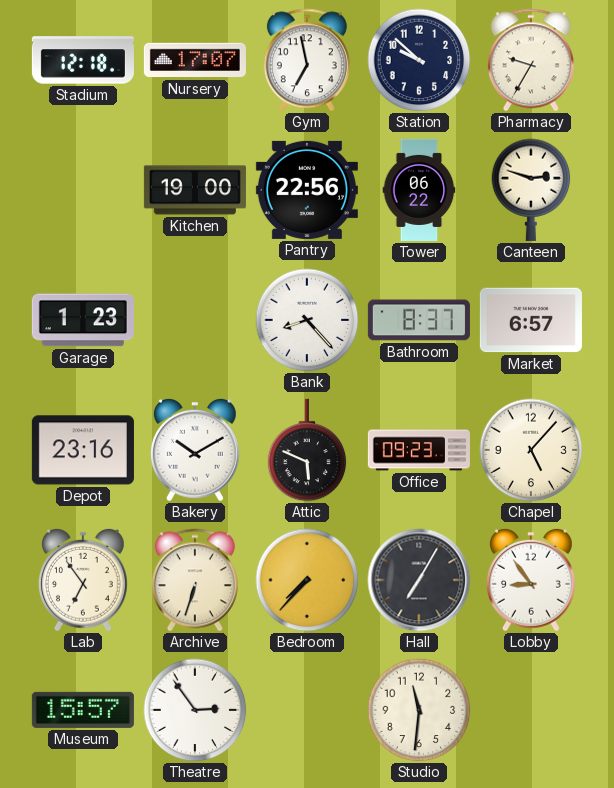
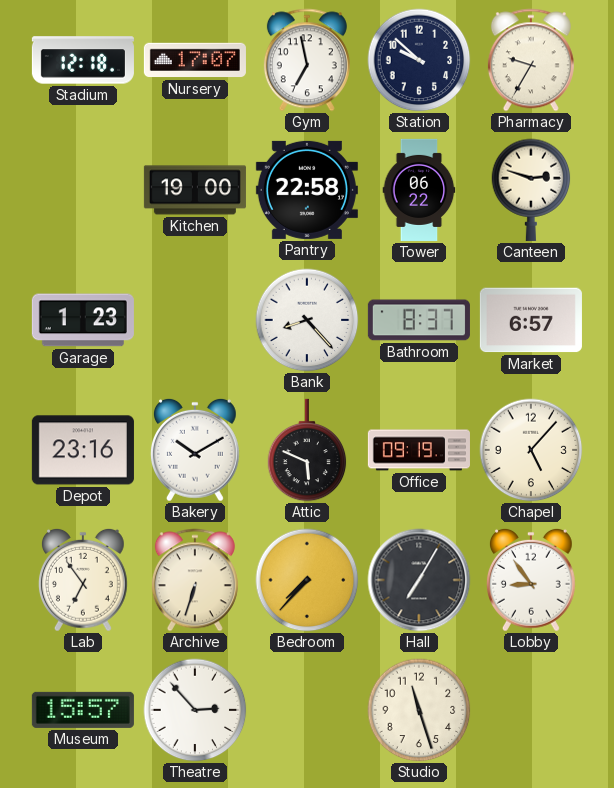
Pantry: 22:56 -> 22:58 (307, 190)
Office: 09:23 -> 09:19 (419, 450)
Theatre: 2:54 -> 2:53 (195, 710)
Studio: 11:31 -> 11:27 (419, 710)
